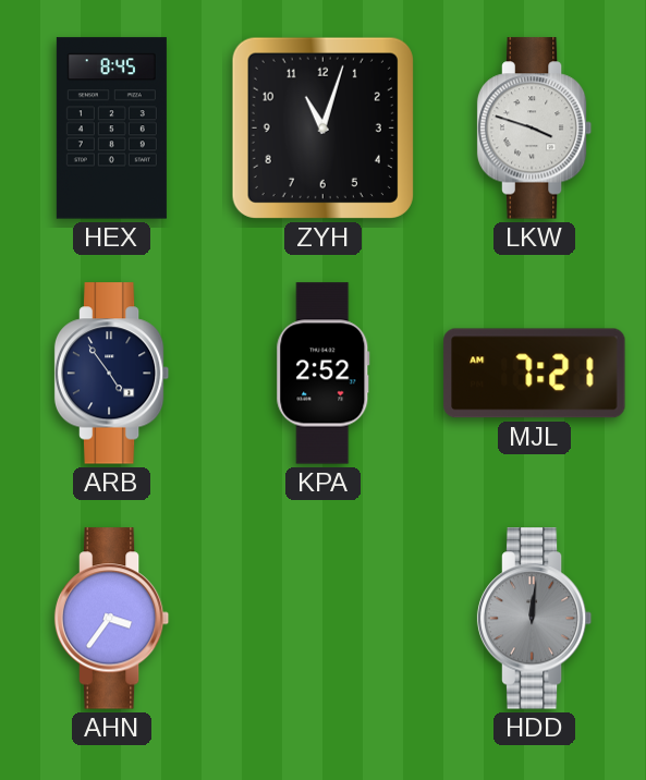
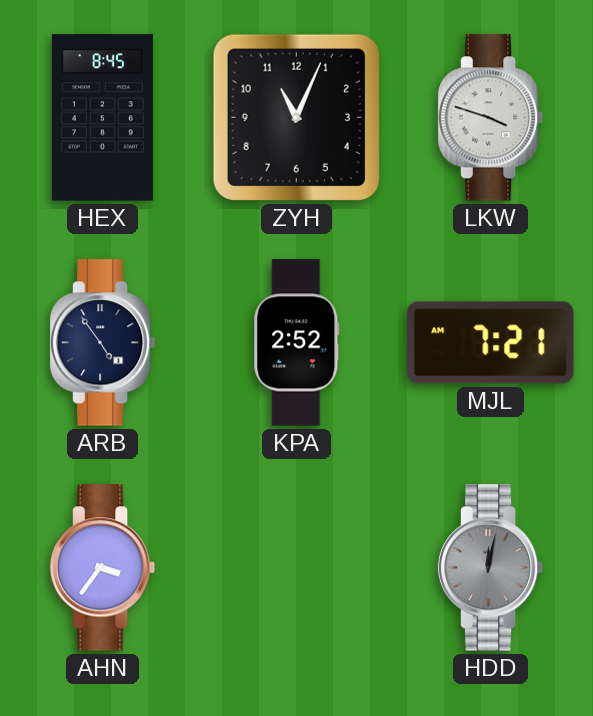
ZYH: 11:03 -> 11:04 (296, 117)
HDD: 12:01 -> 12:02 (491, 568)
